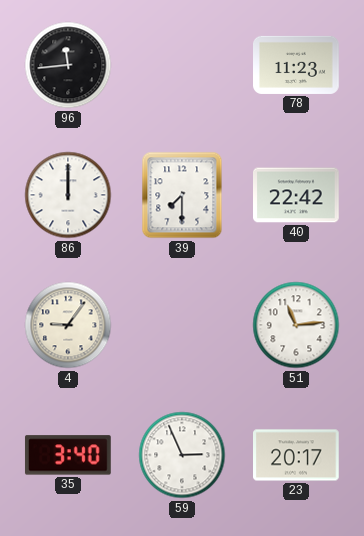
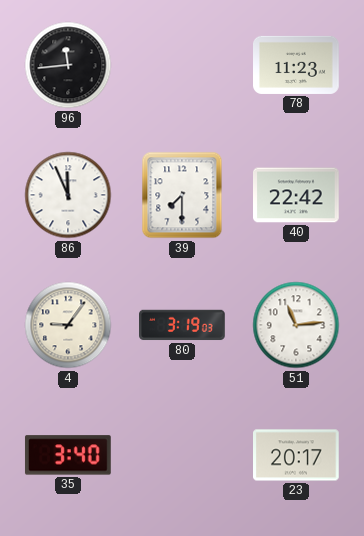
86: 12:00 -> 11:56 (68, 195)
80: none -> 3:19 (183, 325)
59: 2:56 -> none (182, 455)
